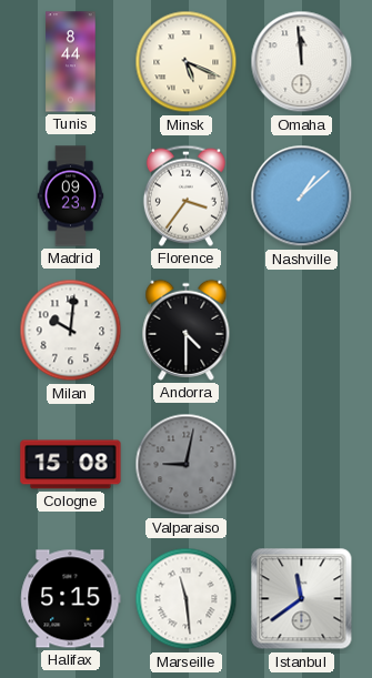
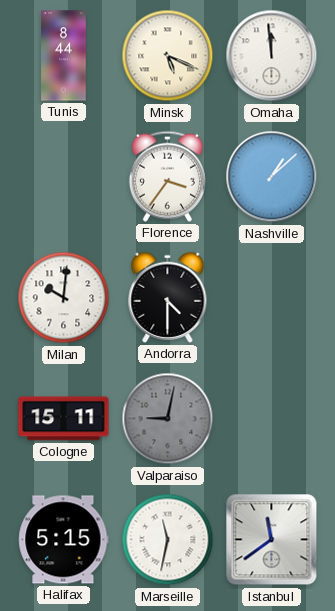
Madrid: 09:23 -> none (71, 196)
Cologne: 15:08 -> 15:11 (64, 419)
Marseille: 11:29 -> 11:32 (168, 540)
